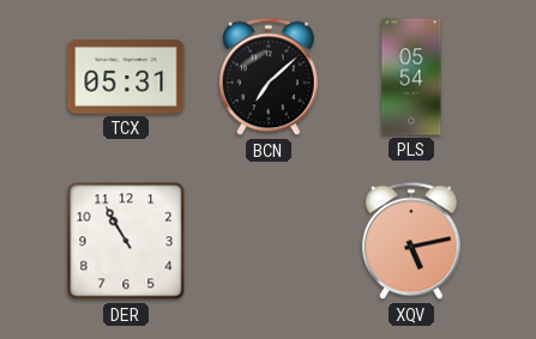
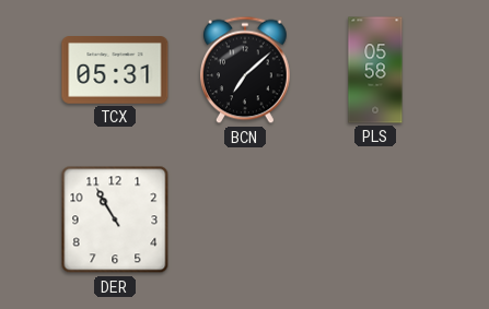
PLS: 05:54 -> 05:58 (375, 70)
XQV: 5:13 -> none (411, 241)
